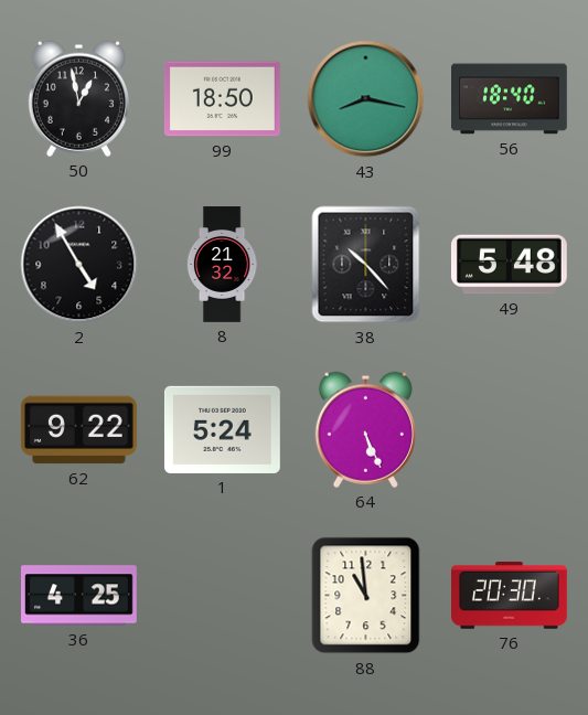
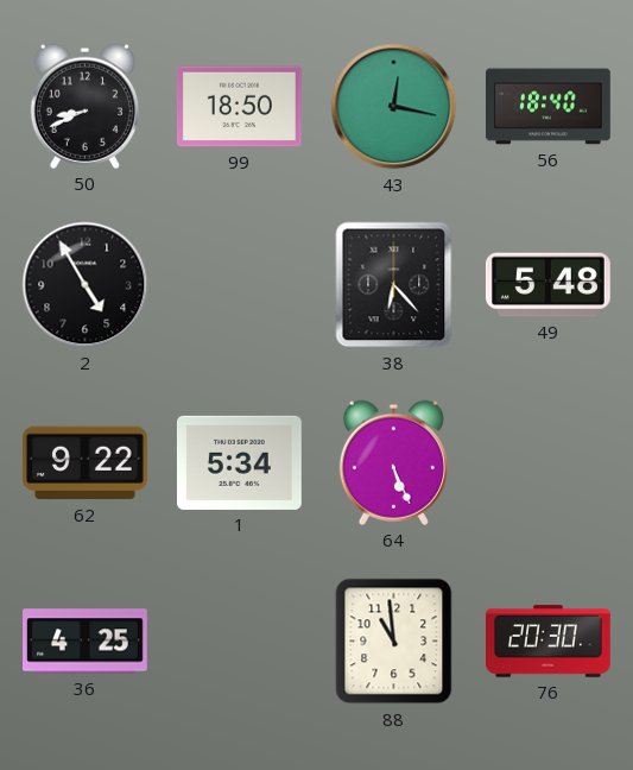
50: 12:58 -> 8:41 (84, 106)
43: 8:17 -> 12:17 (394, 107)
8: 21:32 -> none (222, 265)
38: 10:23 -> 6:23 (394, 285)
1: 5:24 -> 5:34 (239, 462)
